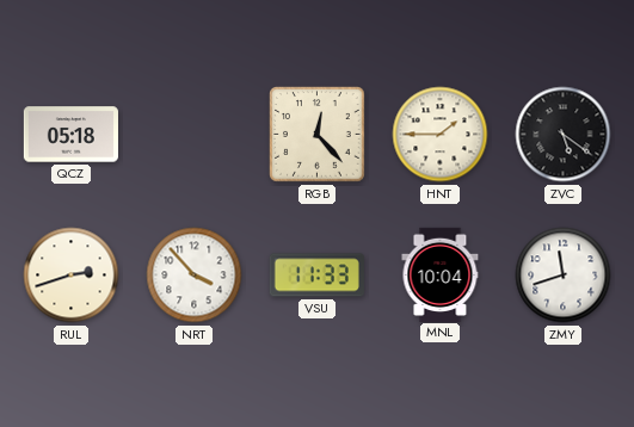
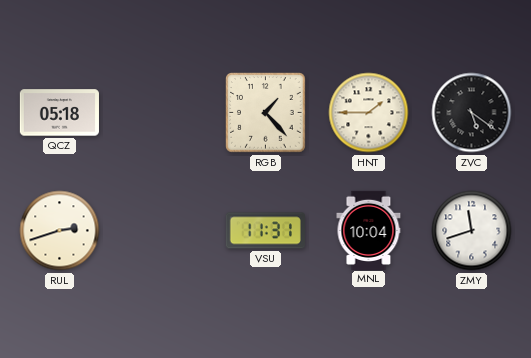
RGB: 12:23 -> 1:23 (266, 113)
NRT: 3:53 -> none (195, 276)
VSU: 11:33 -> 11:31 (265, 231)
